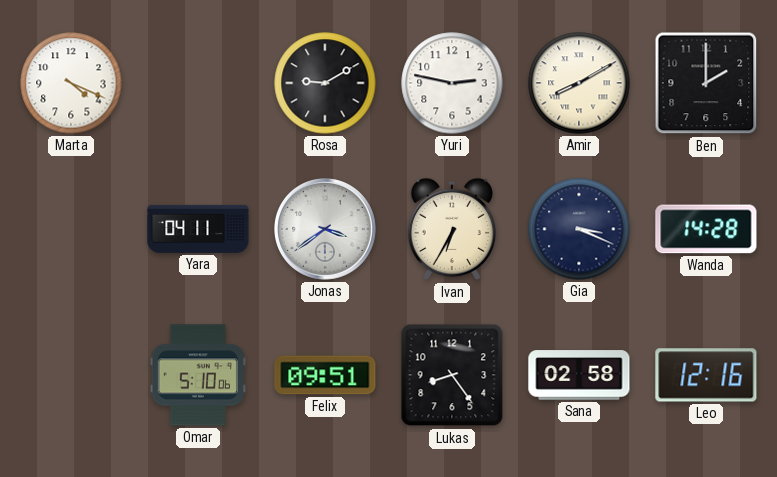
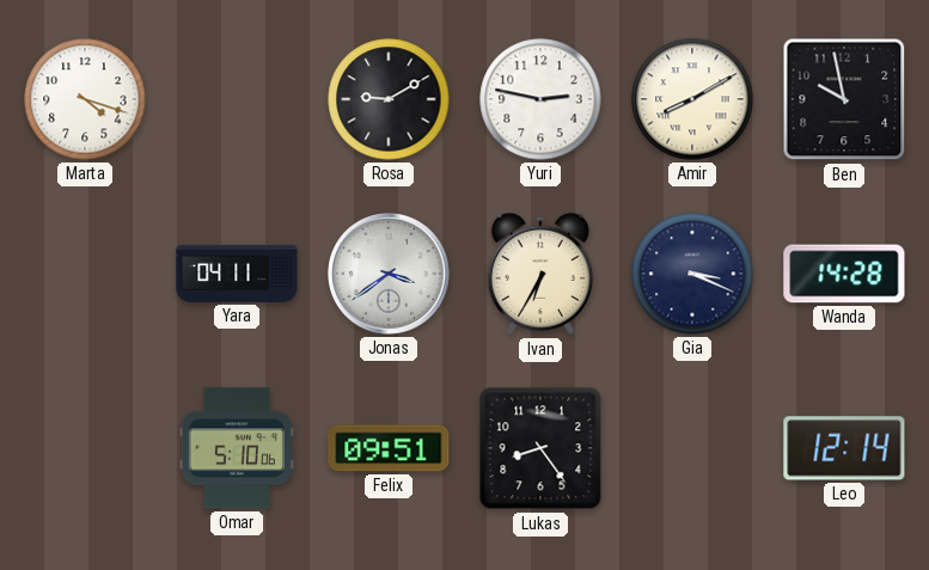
Marta: 4:19 -> 4:18 (85, 99)
Ben: 2:00 -> 9:58 (844, 99)
Sana: 02:58 -> none (579, 375)
Leo: 12:16 -> 12:14 (844, 448)
